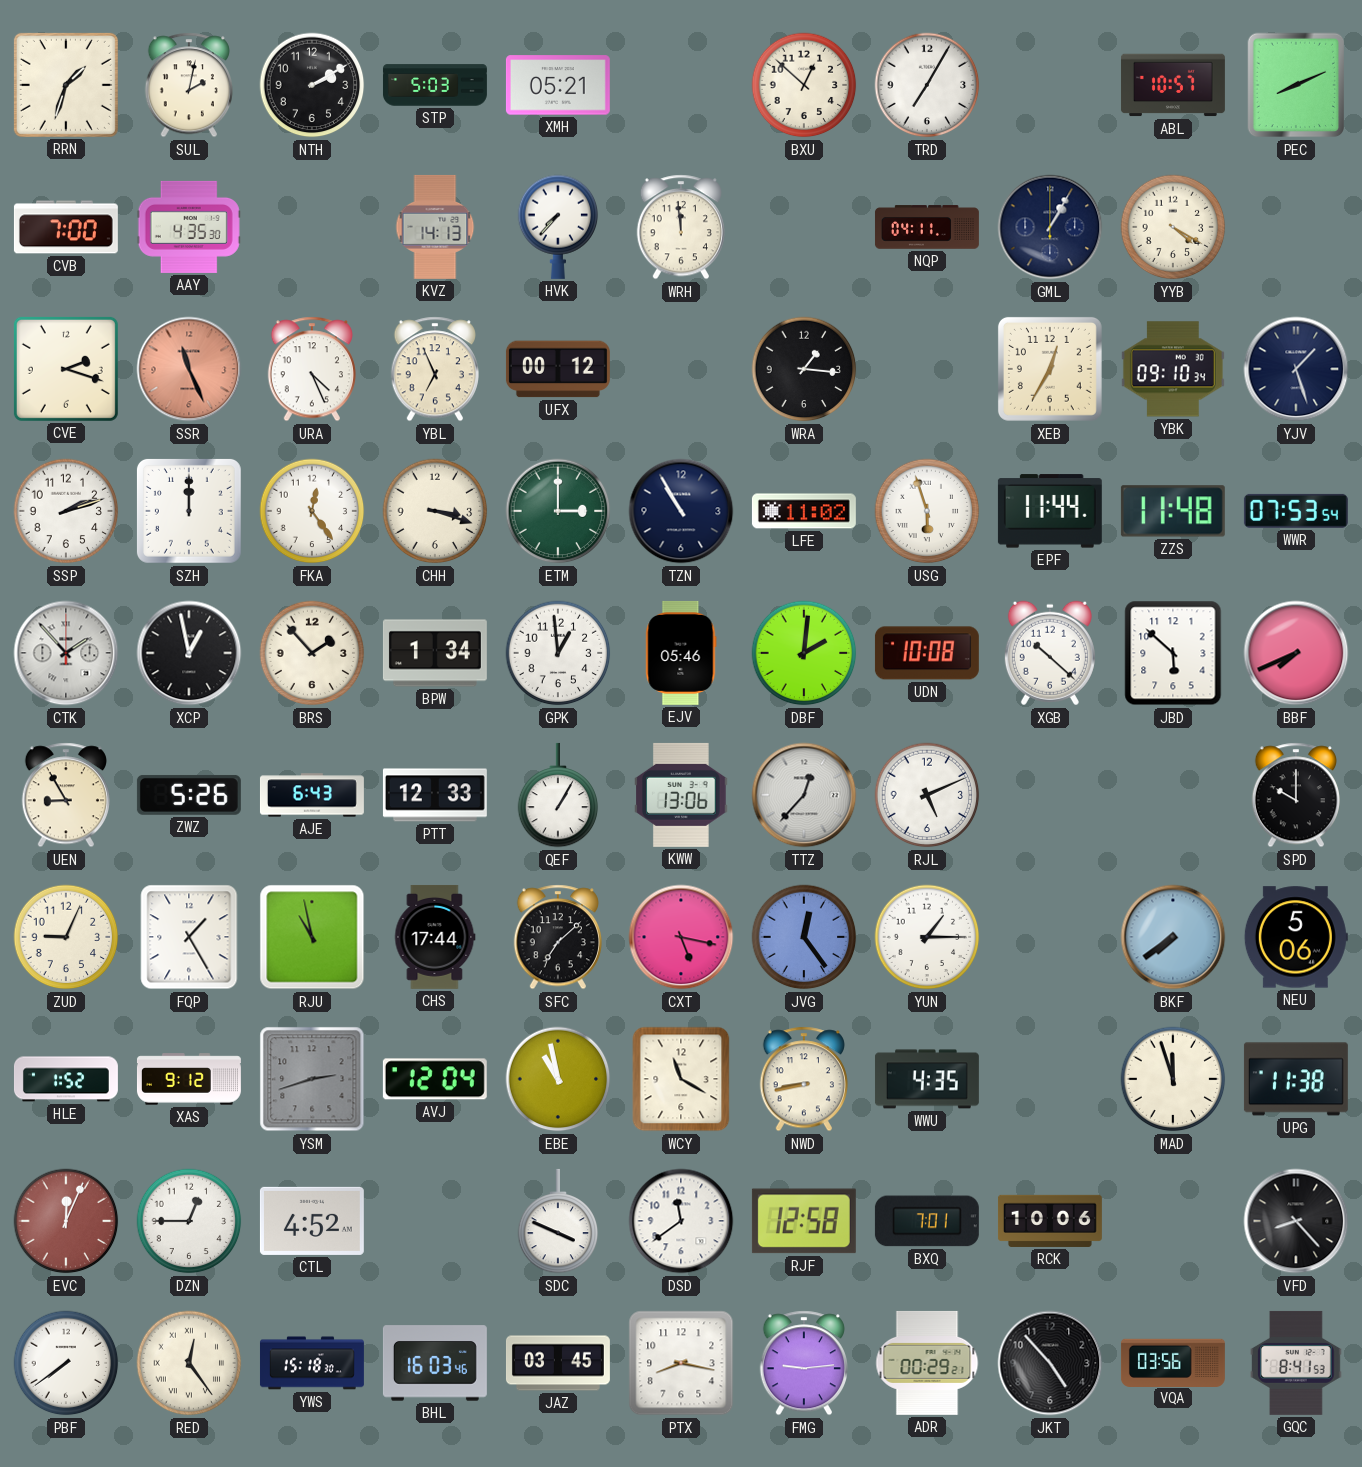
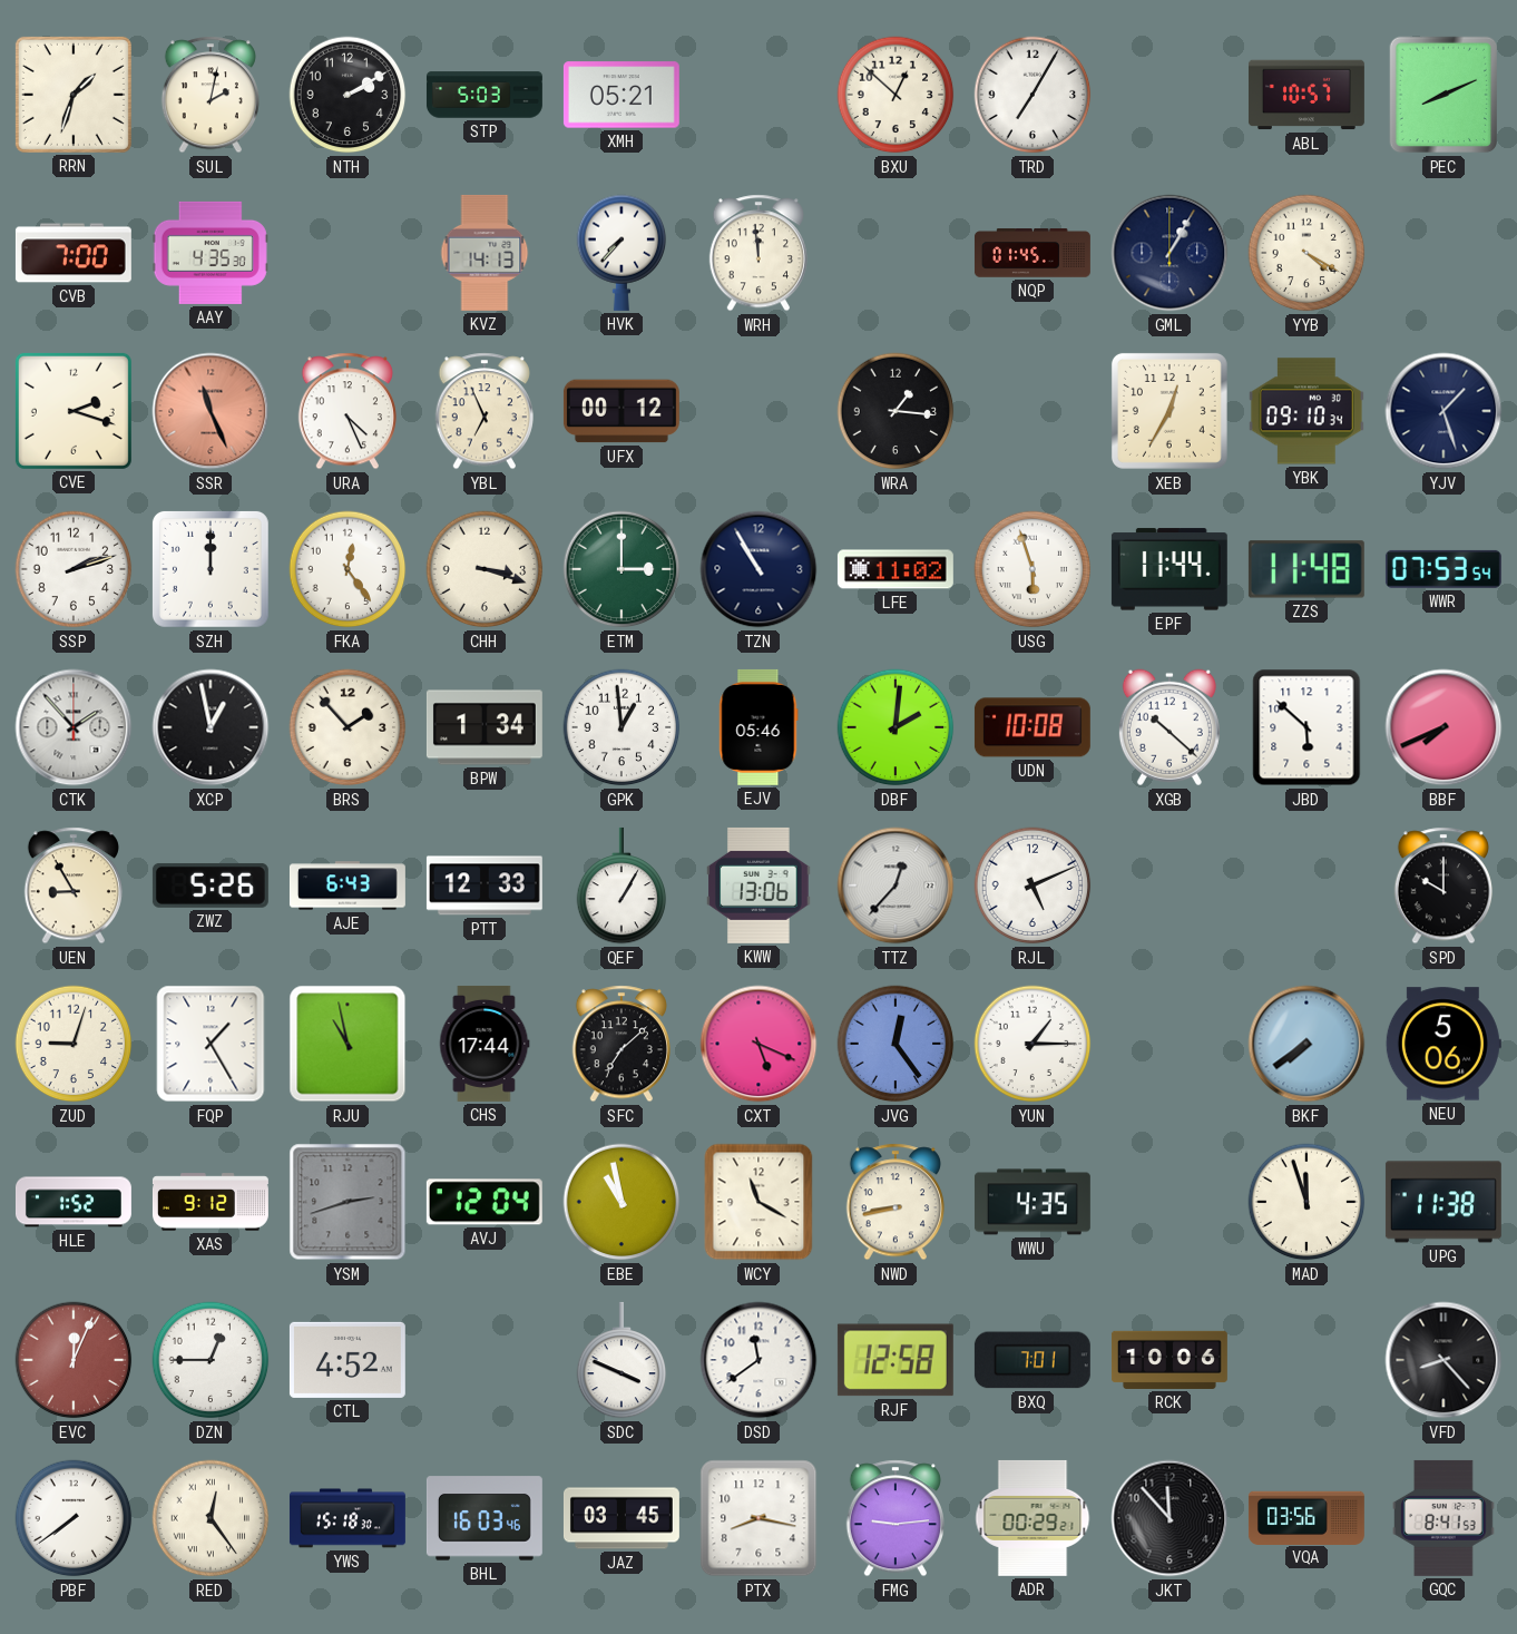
NQP: 04:11 -> 01:45 (1032, 253)
ZUD: 9:04 -> 9:03 (74, 1044)
CXT: 5:17 -> 5:19 (759, 1044)
JKT: 4:53 -> 11:53 (1169, 1518)
